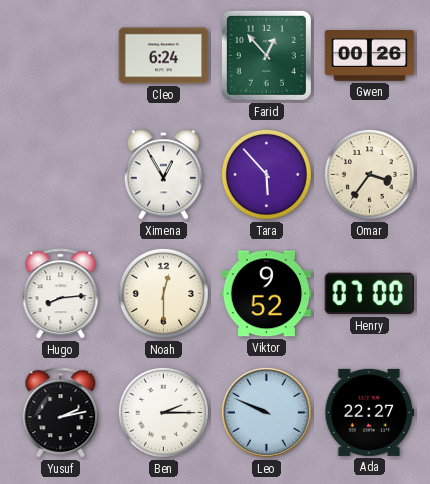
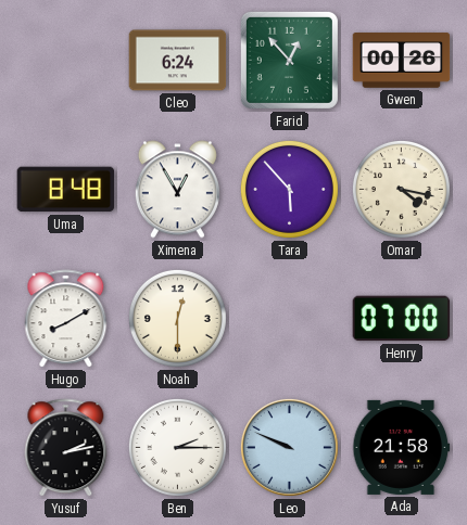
Uma: none -> 8:48 (66, 190)
Omar: 3:36 -> 4:17 (401, 189)
Hugo: 8:14 -> 8:10 (66, 319)
Viktor: 9:52 -> none (267, 294)
Ada: 22:27 -> 21:58 (402, 447)
